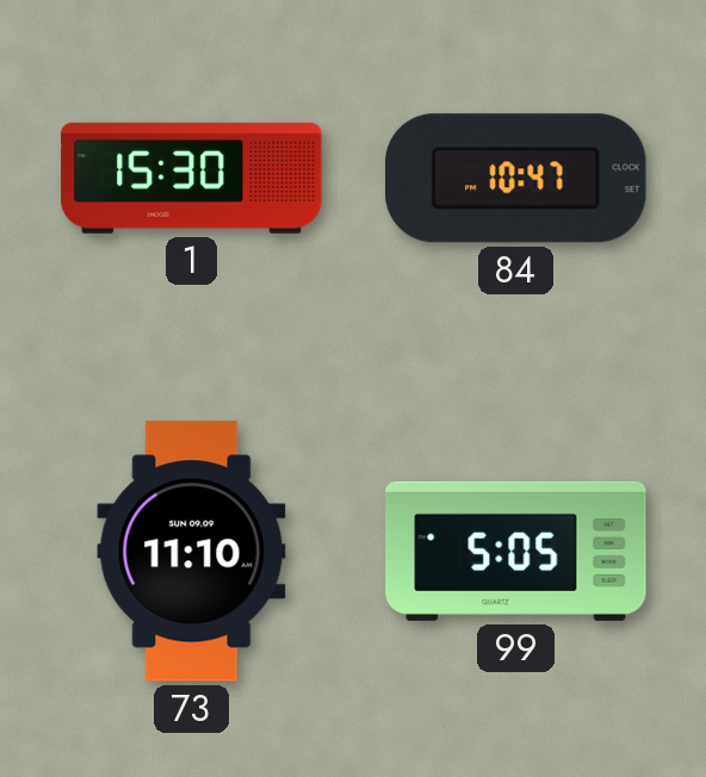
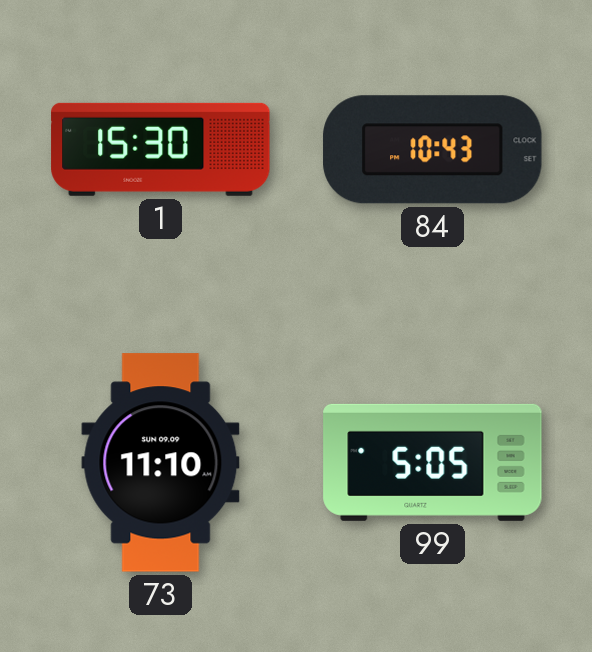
84: 10:47 -> 10:43 (433, 150)
